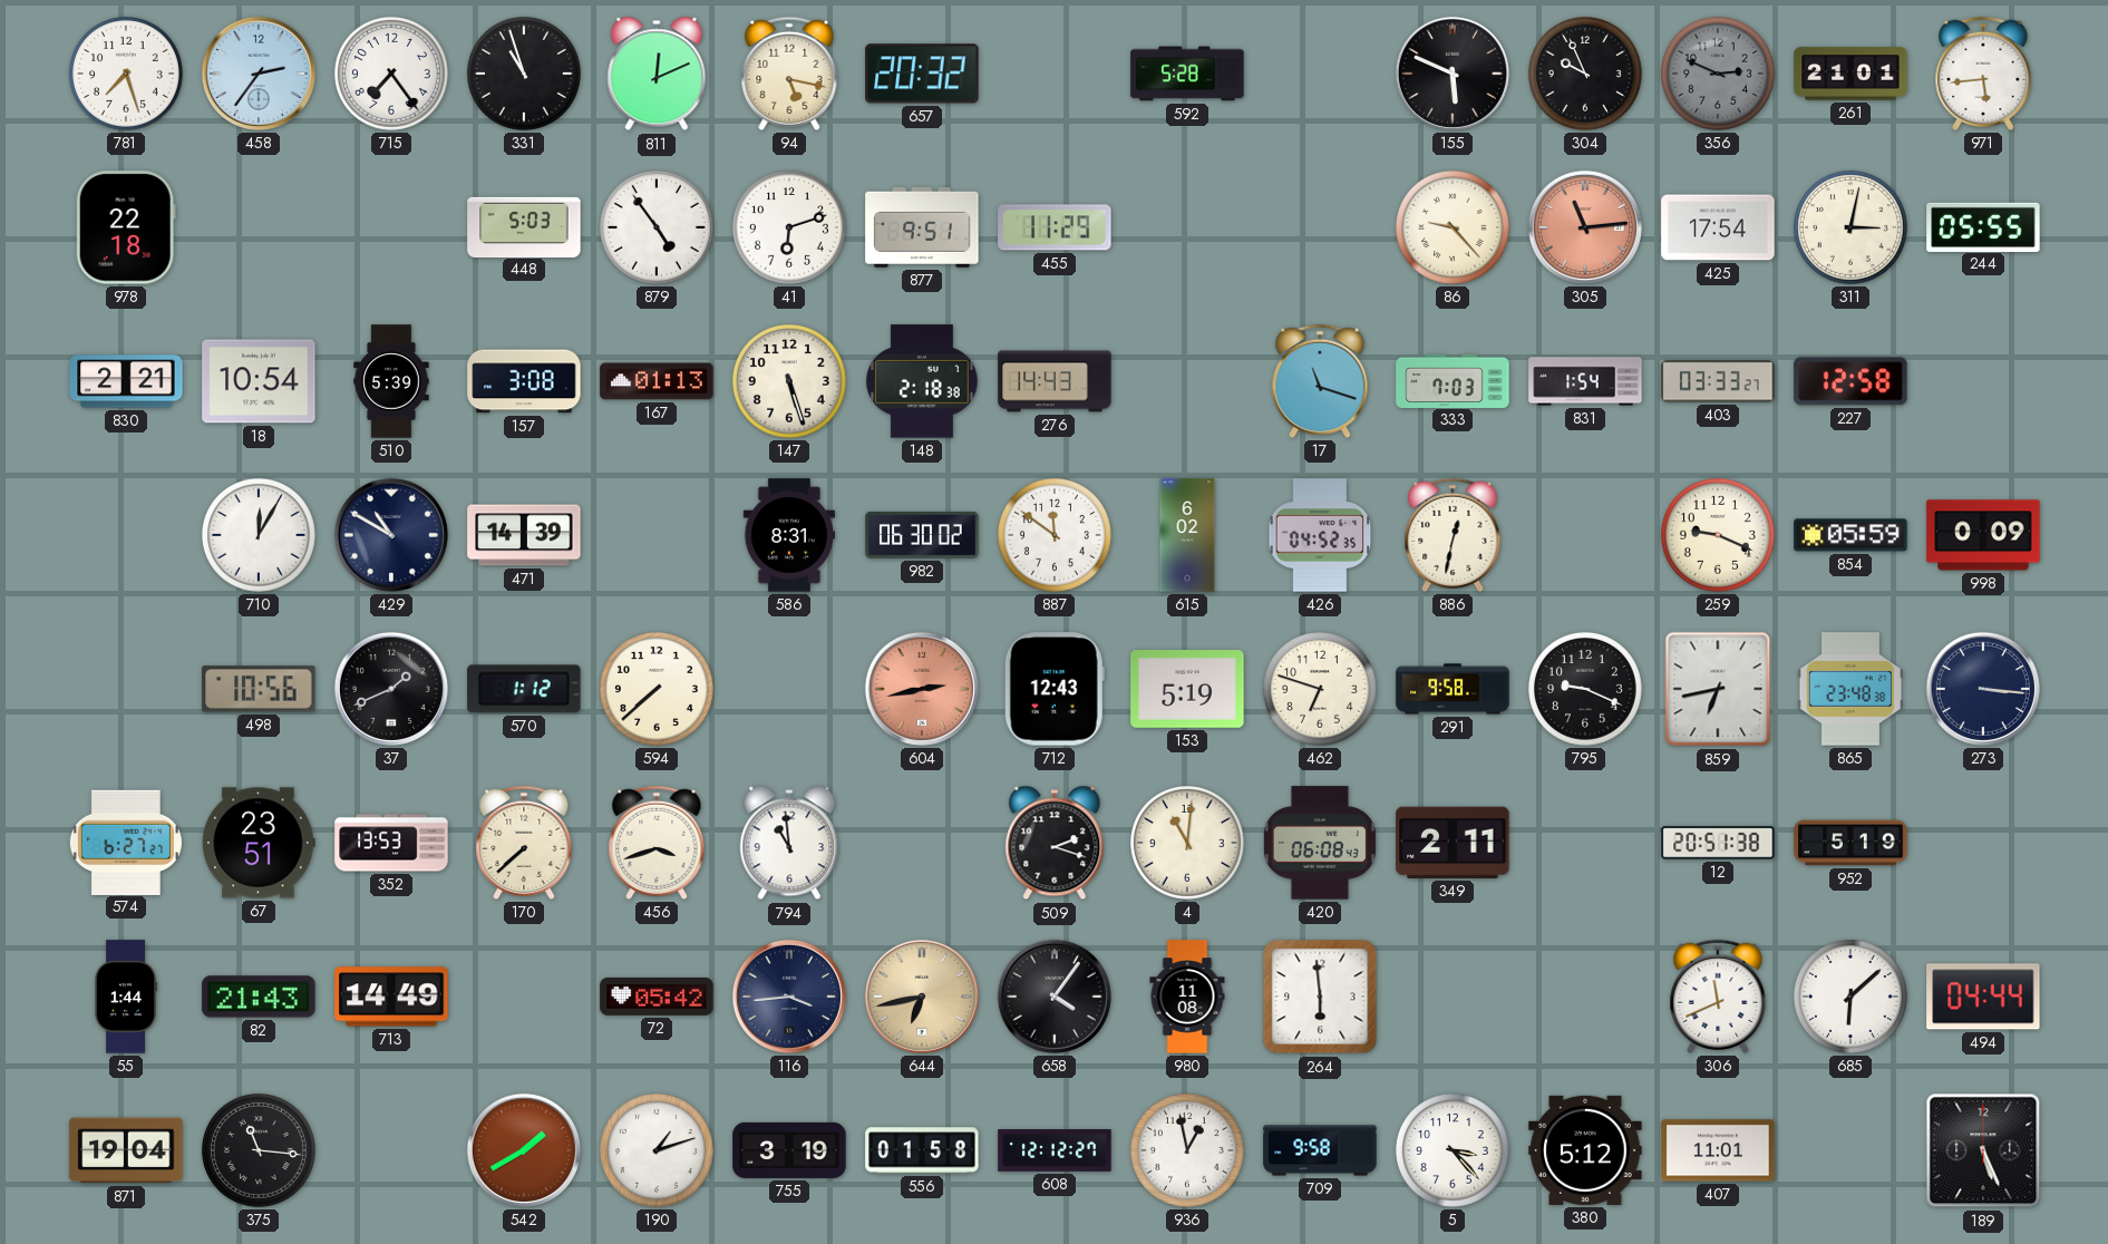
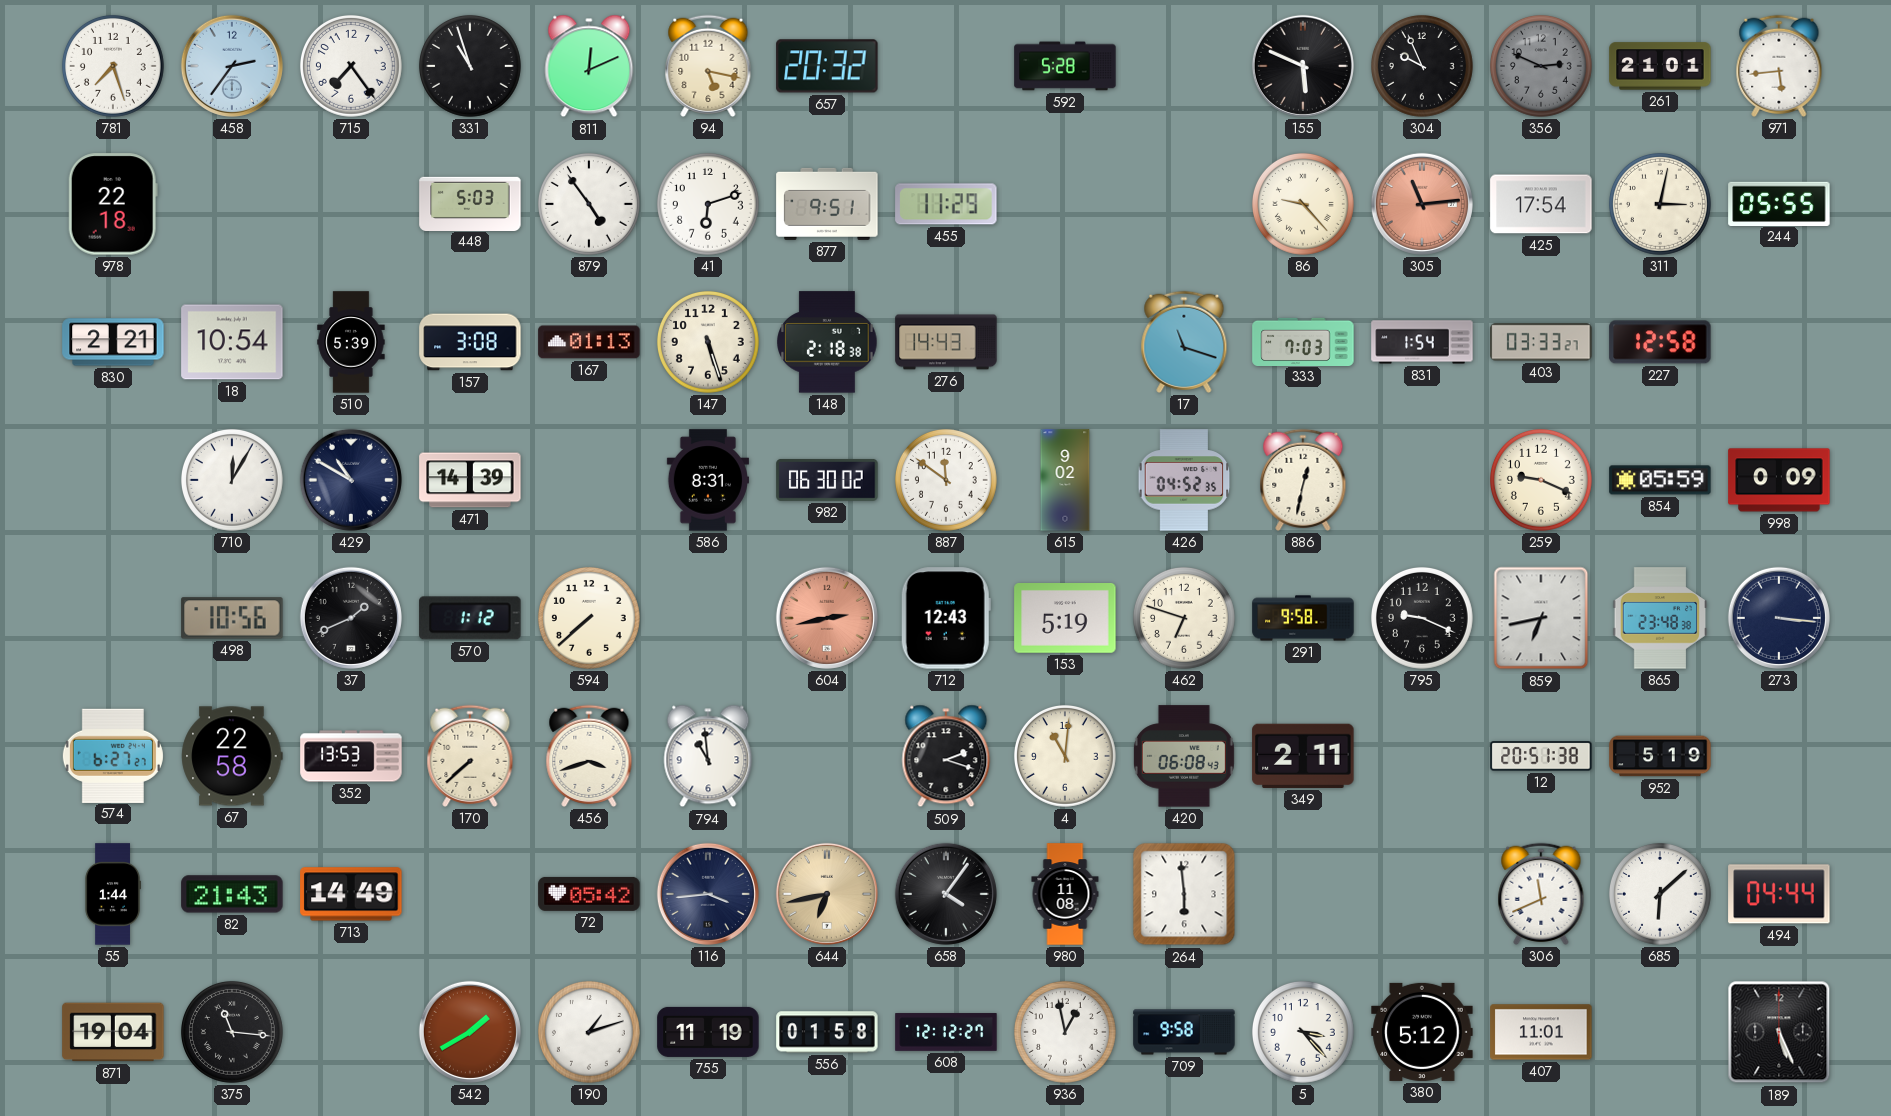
615: 6:02 -> 9:02 (1065, 480)
67: 23:51 -> 22:58 (232, 756)
755: 3:19 -> 11:19 (708, 1032)
